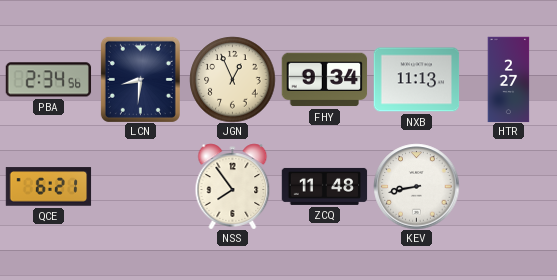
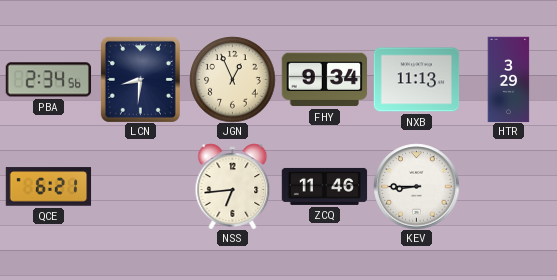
HTR: 2:27 -> 3:29 (509, 79)
NSS: 7:54 -> 6:44 (233, 186)
ZCQ: 11:48 -> 11:46 (324, 186)
KEV: 8:43 -> 8:45 (416, 186)
